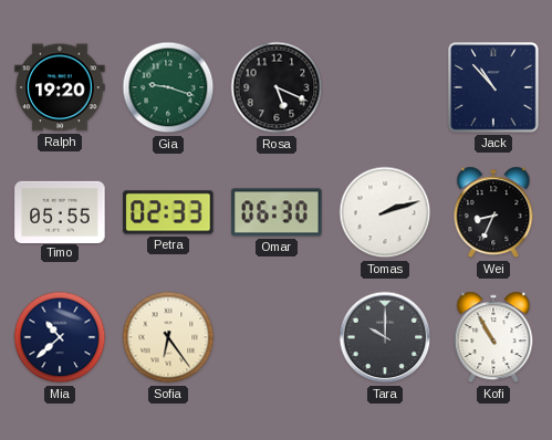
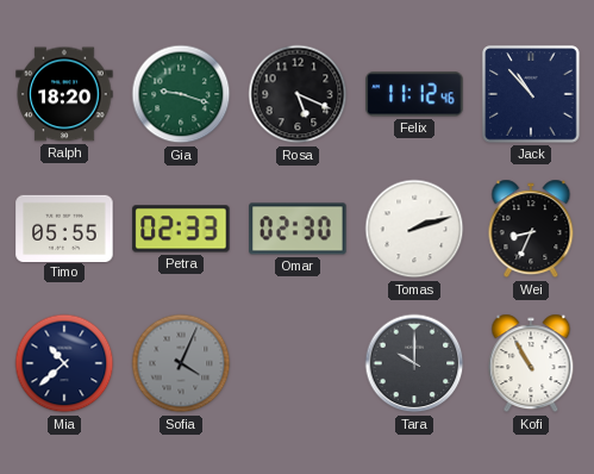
Ralph: 19:20 -> 18:20 (64, 94)
Felix: none -> 11:12 (414, 94)
Omar: 06:30 -> 02:30 (298, 229)
Sofia: 6:24 -> 4:04 (181, 363)
Sofia dial: cream -> grey (181, 363)
